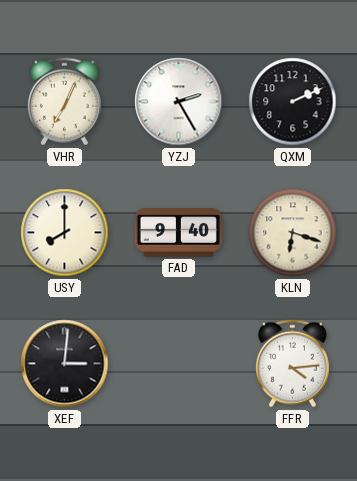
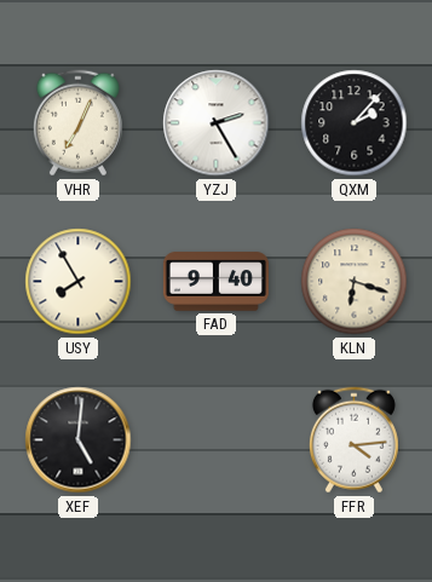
QXM: 2:11 -> 2:07 (355, 123)
USY: 8:00 -> 7:55 (79, 282)
XEF: 3:01 -> 5:01 (79, 440)
